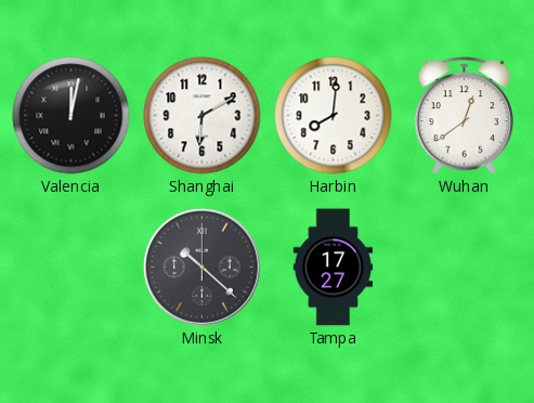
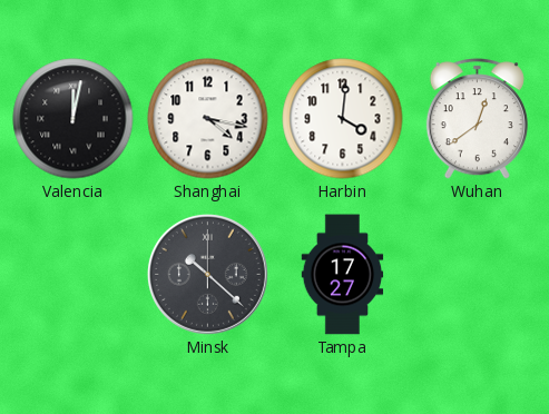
Shanghai: 6:10 -> 4:17 (208, 119)
Harbin: 8:01 -> 4:01 (343, 119)
